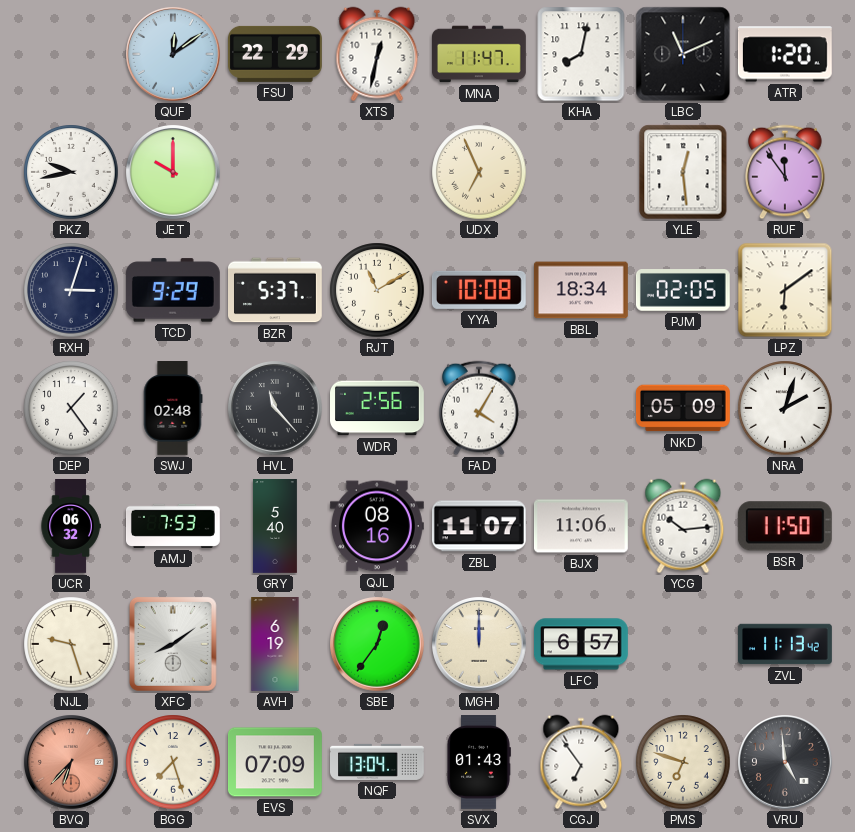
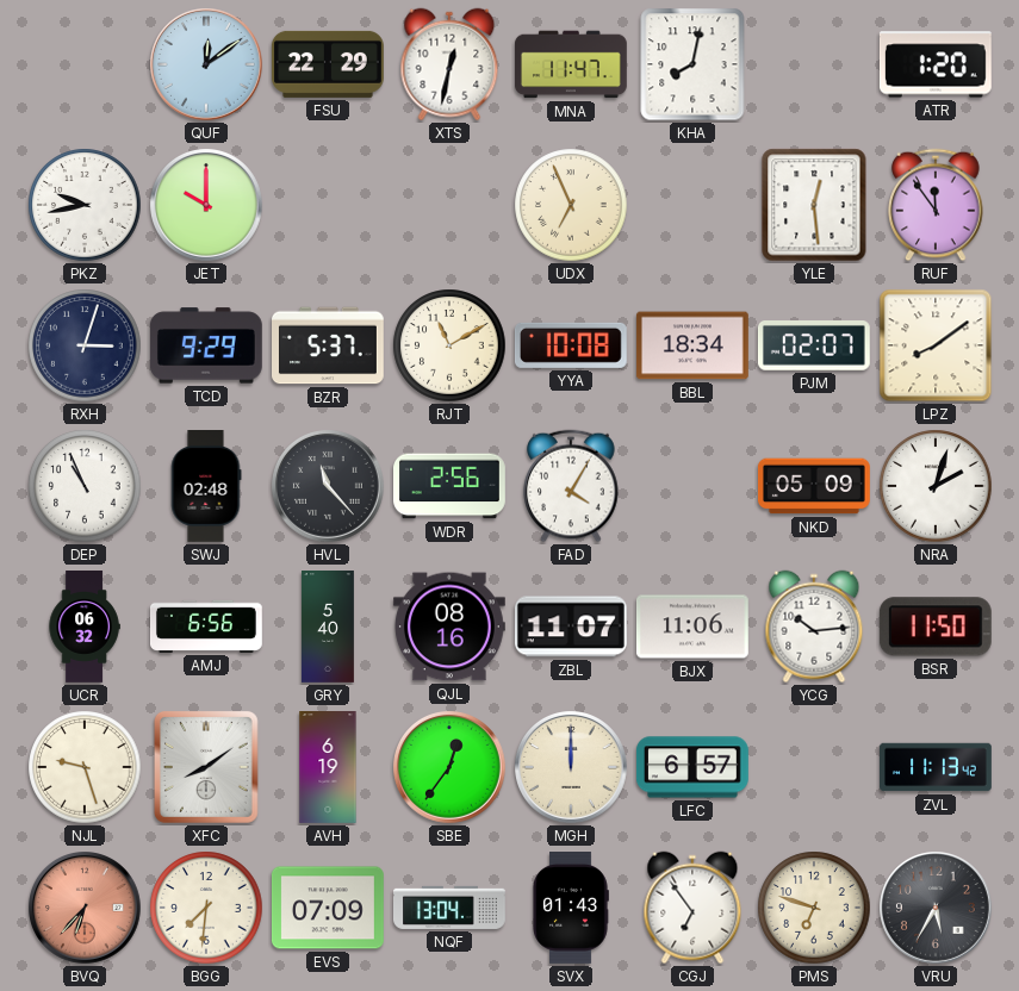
LBC: 11:11 -> none (683, 54)
PJM: 02:05 -> 02:07 (814, 347)
LPZ: 6:09 -> 8:09 (936, 345)
DEP: 1:24 -> 10:56 (85, 486)
AMJ: 7:53 -> 6:56 (207, 627)
BGG: 7:27 -> 7:31 (206, 908)
VRU: 4:59 -> 5:35 (937, 909)
